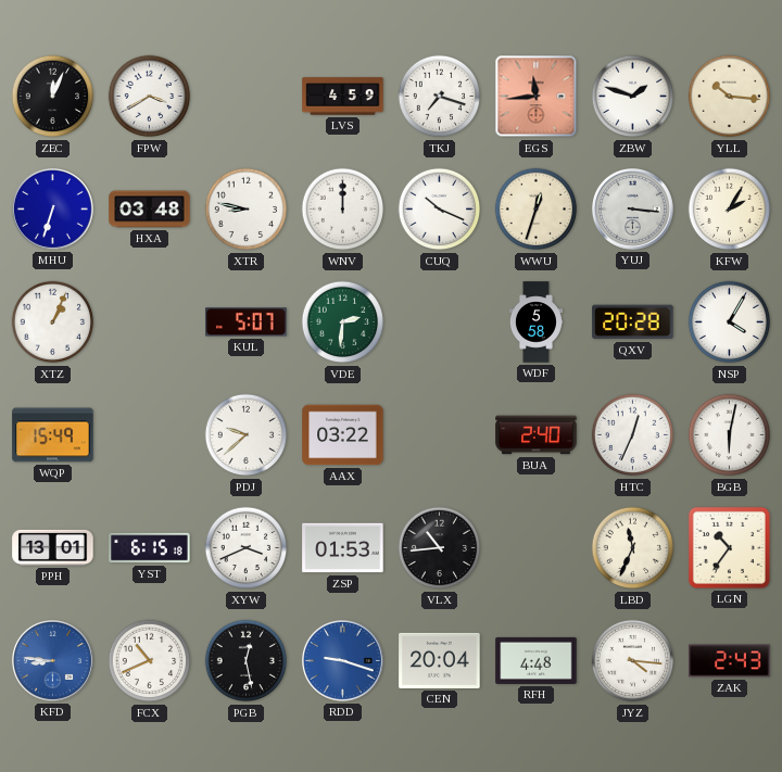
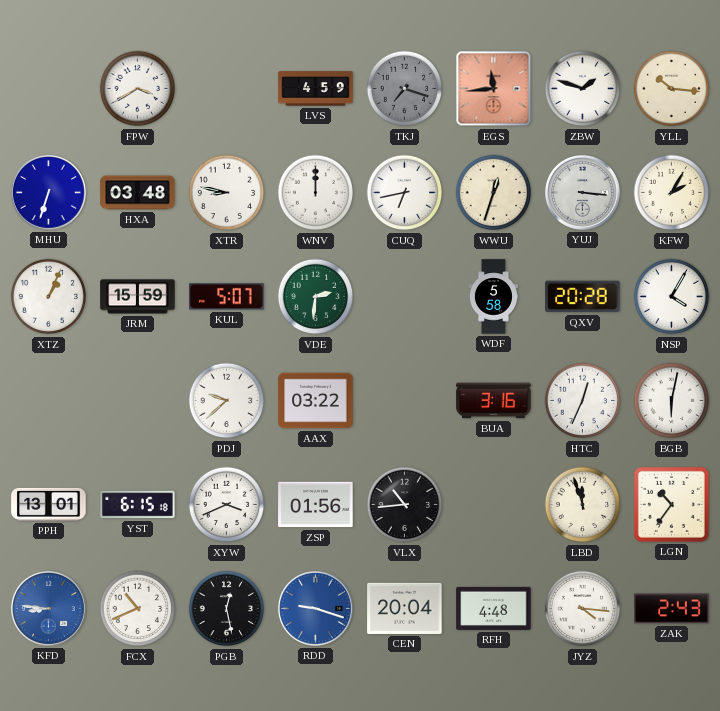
ZEC: 12:04 -> none (53, 97)
TKJ dial: white -> grey (405, 89)
CUQ: 10:19 -> 6:43 (405, 193)
JRM: none -> 15:59 (138, 297)
WQP: 15:49 -> none (53, 435)
BUA: 2:40 -> 3:16 (494, 401)
ZSP: 01:53 -> 01:56 (316, 505)
LBD: 11:34 -> 11:57 (583, 505)
